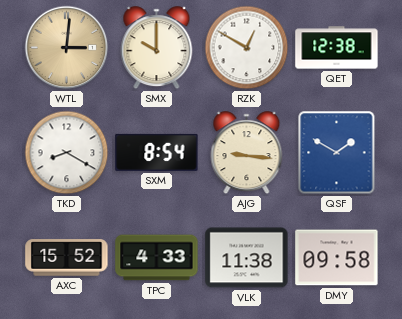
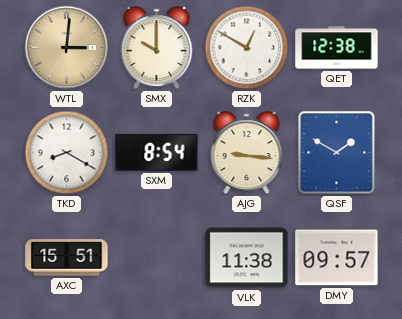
AXC: 15:52 -> 15:51 (67, 258)
TPC: 4:33 -> none (157, 258)
DMY: 09:58 -> 09:57 (337, 258)
